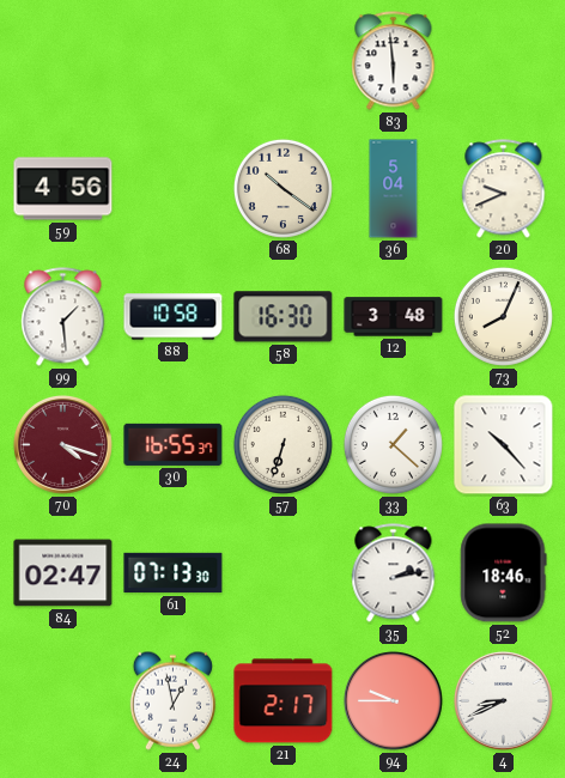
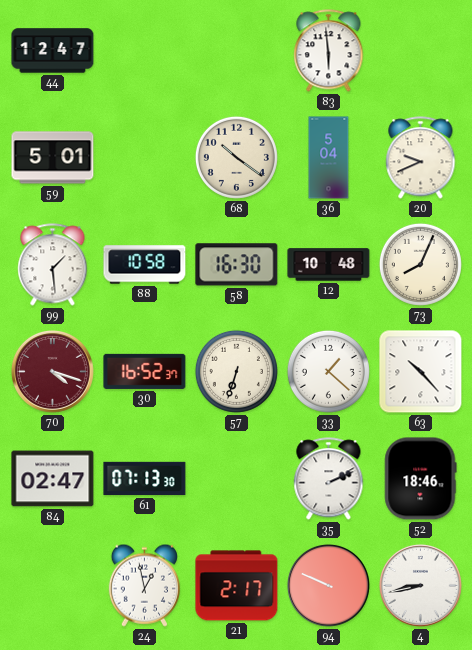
44: none -> 12:47 (53, 51)
59: 4:56 -> 5:01 (53, 158)
12: 3:48 -> 10:48 (329, 265)
30: 16:55 -> 16:52 (145, 371)
35: 2:13 -> 2:11 (329, 479)
94: 9:45 -> 9:49 (328, 585)
4: 8:41 -> 8:43 (420, 585)
